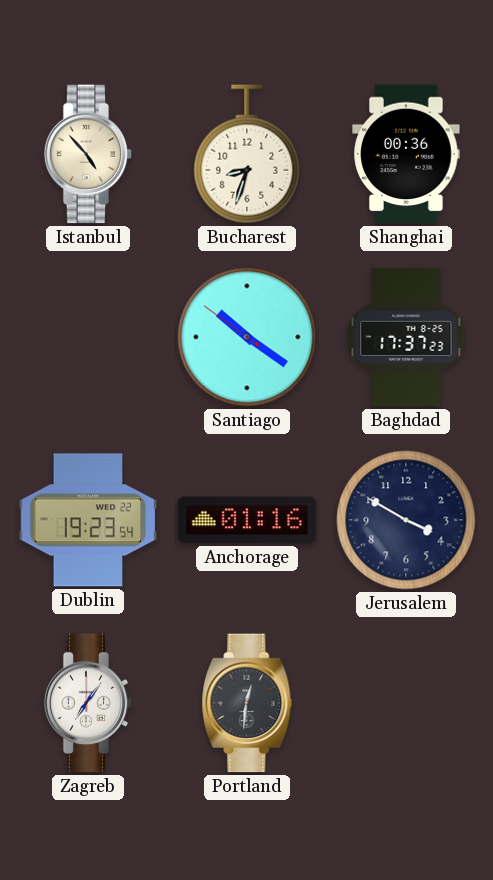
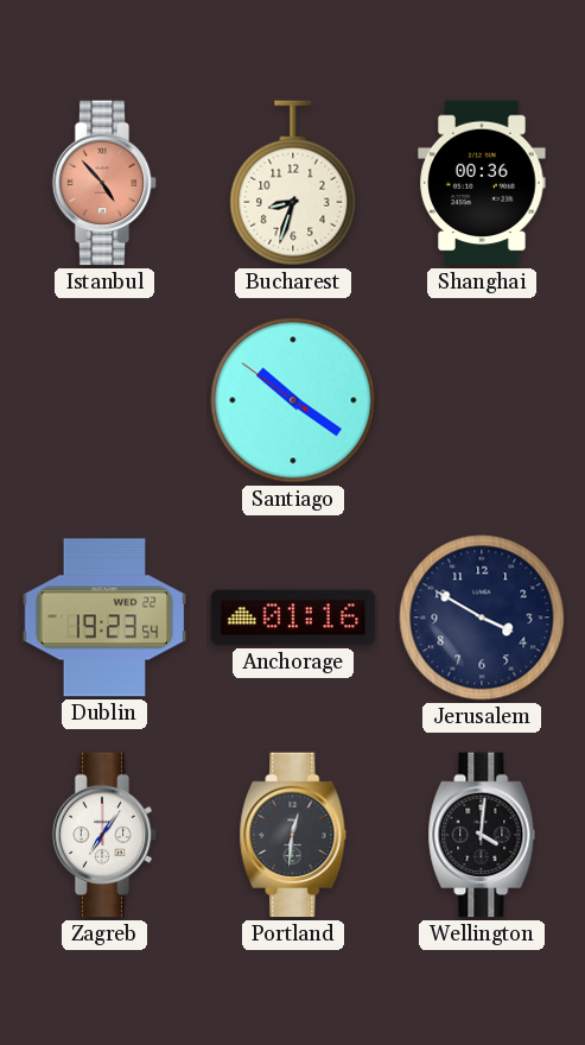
Istanbul dial: cream -> salmon (104, 183)
Baghdad: 17:37 -> none (406, 337)
Wellington: none -> 4:01 (482, 835)
